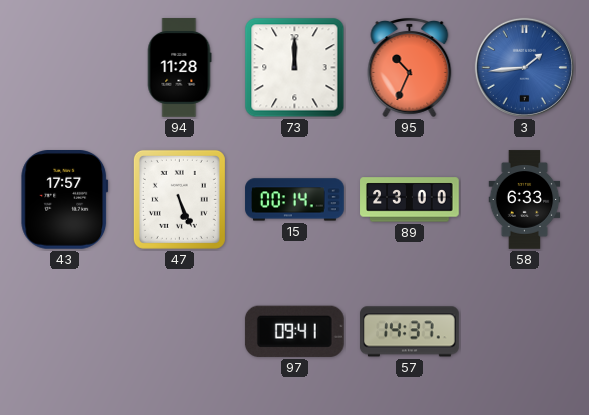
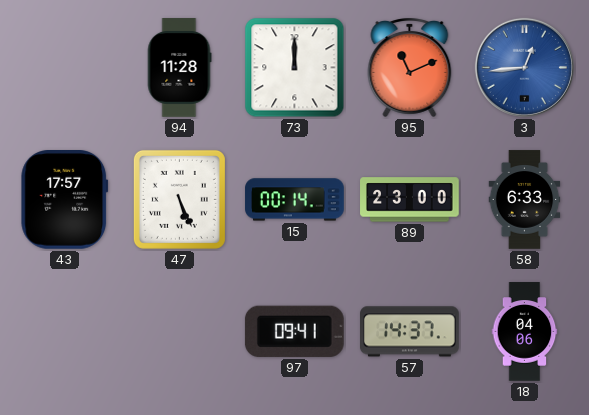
95: 10:34 -> 11:11 (410, 68)
3: 1:44 -> 12:44 (524, 67)
18: none -> 04:06 (525, 332)
